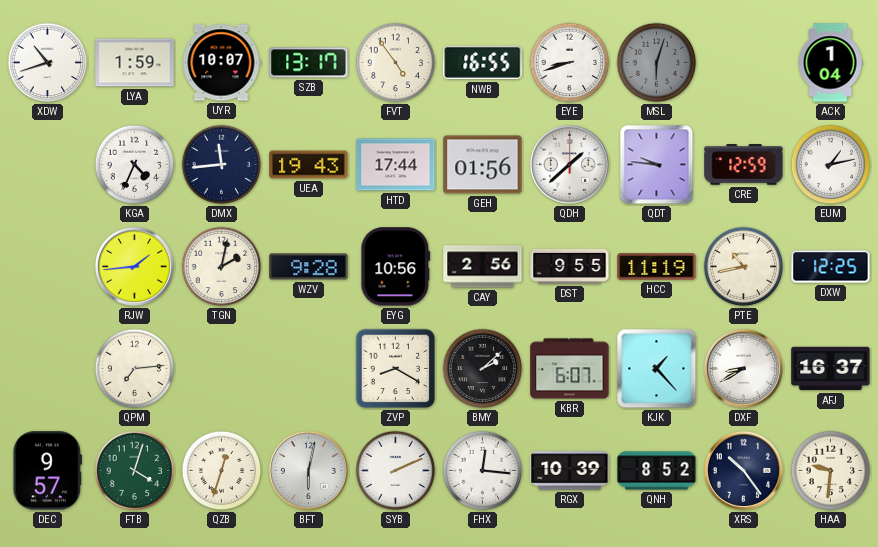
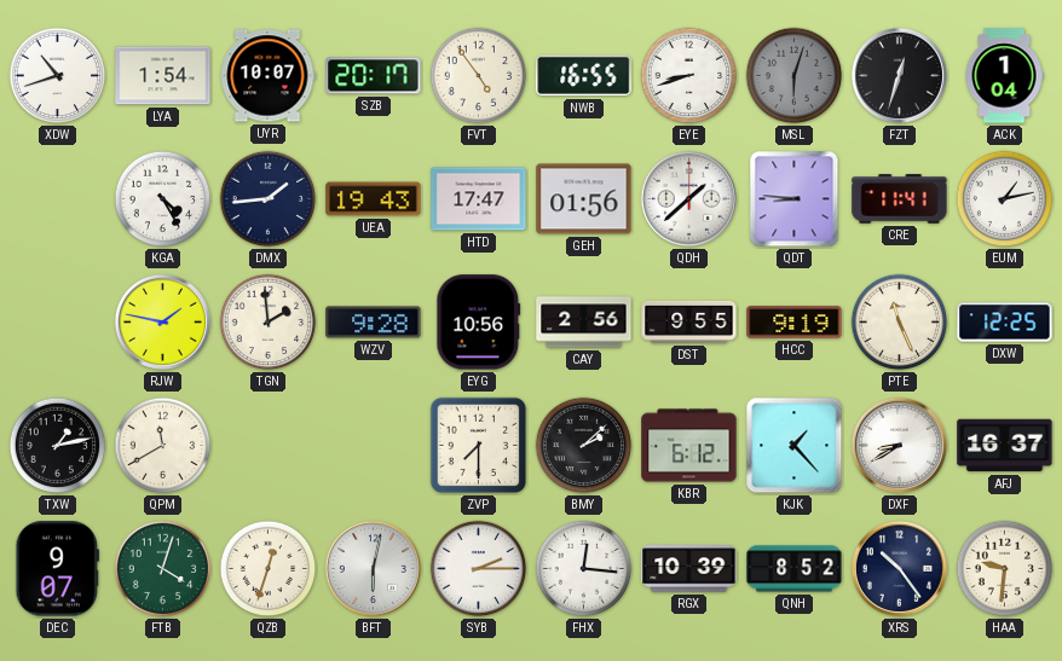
LYA: 1:59 -> 1:54 (163, 76)
SZB: 13:17 -> 20:17 (374, 76)
FZT: none -> 12:33 (899, 75)
KGA: 4:34 -> 4:25 (163, 199)
DMX: 11:44 -> 1:44 (269, 199)
HTD: 17:44 -> 17:47 (479, 199)
QDT: 9:46 -> 8:46 (795, 199)
CRE: 12:59 -> 11:41 (900, 199)
RJW: 1:44 -> 1:47 (162, 321)
TGN: 2:02 -> 1:59 (269, 323)
HCC: 11:19 -> 9:19 (795, 323)
PTE: 10:43 -> 11:26 (900, 323)
TXW: none -> 1:13 (58, 446)
QPM: 7:14 -> 11:40 (163, 446)
ZVP: 8:20 -> 7:30 (479, 446)
KBR: 6:07 -> 6:12 (689, 446)
DEC: 9:57 -> 9:07 (57, 569)
SYB: 2:11 -> 2:15 (479, 569)
